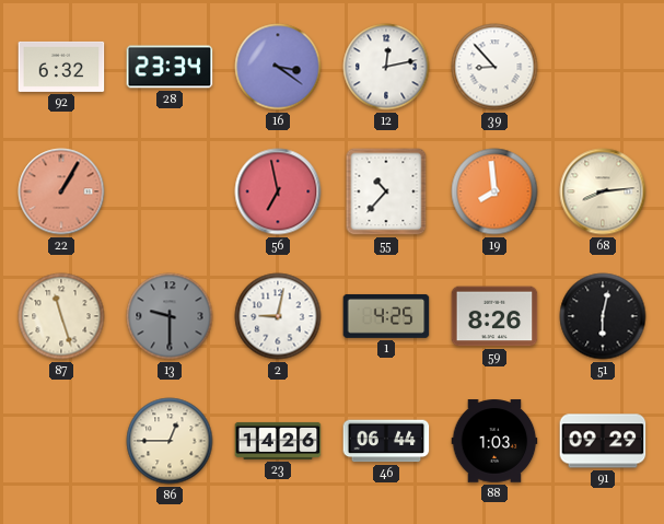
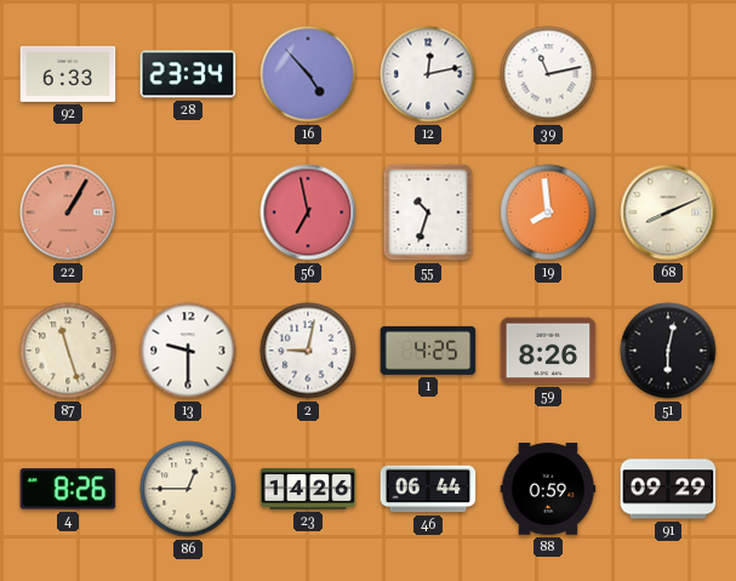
92: 6:32 -> 6:33 (68, 74)
16: 3:21 -> 4:53 (308, 74)
39: 8:53 -> 11:13 (548, 74)
55: 10:37 -> 10:33 (428, 212)
68: 8:14 -> 8:11 (668, 212)
13 dial: grey -> white (188, 351)
4: none -> 8:26 (68, 489)
88: 1:03 -> 0:59 (548, 489)
